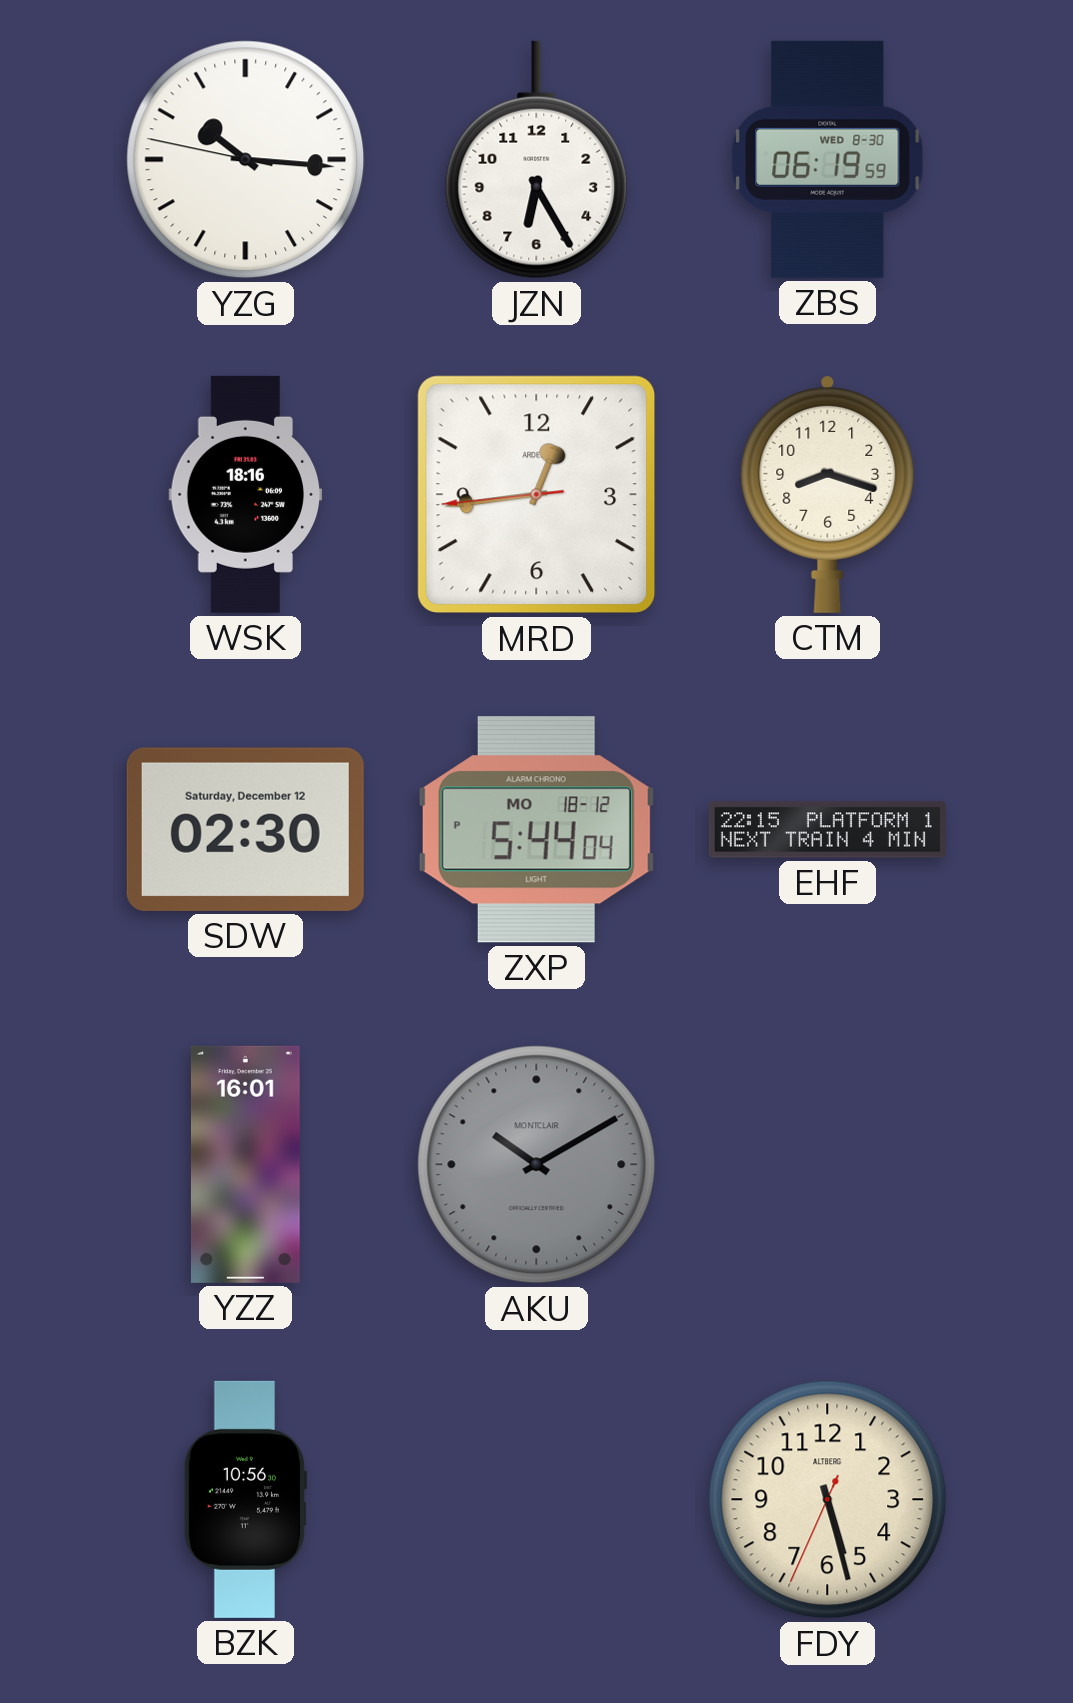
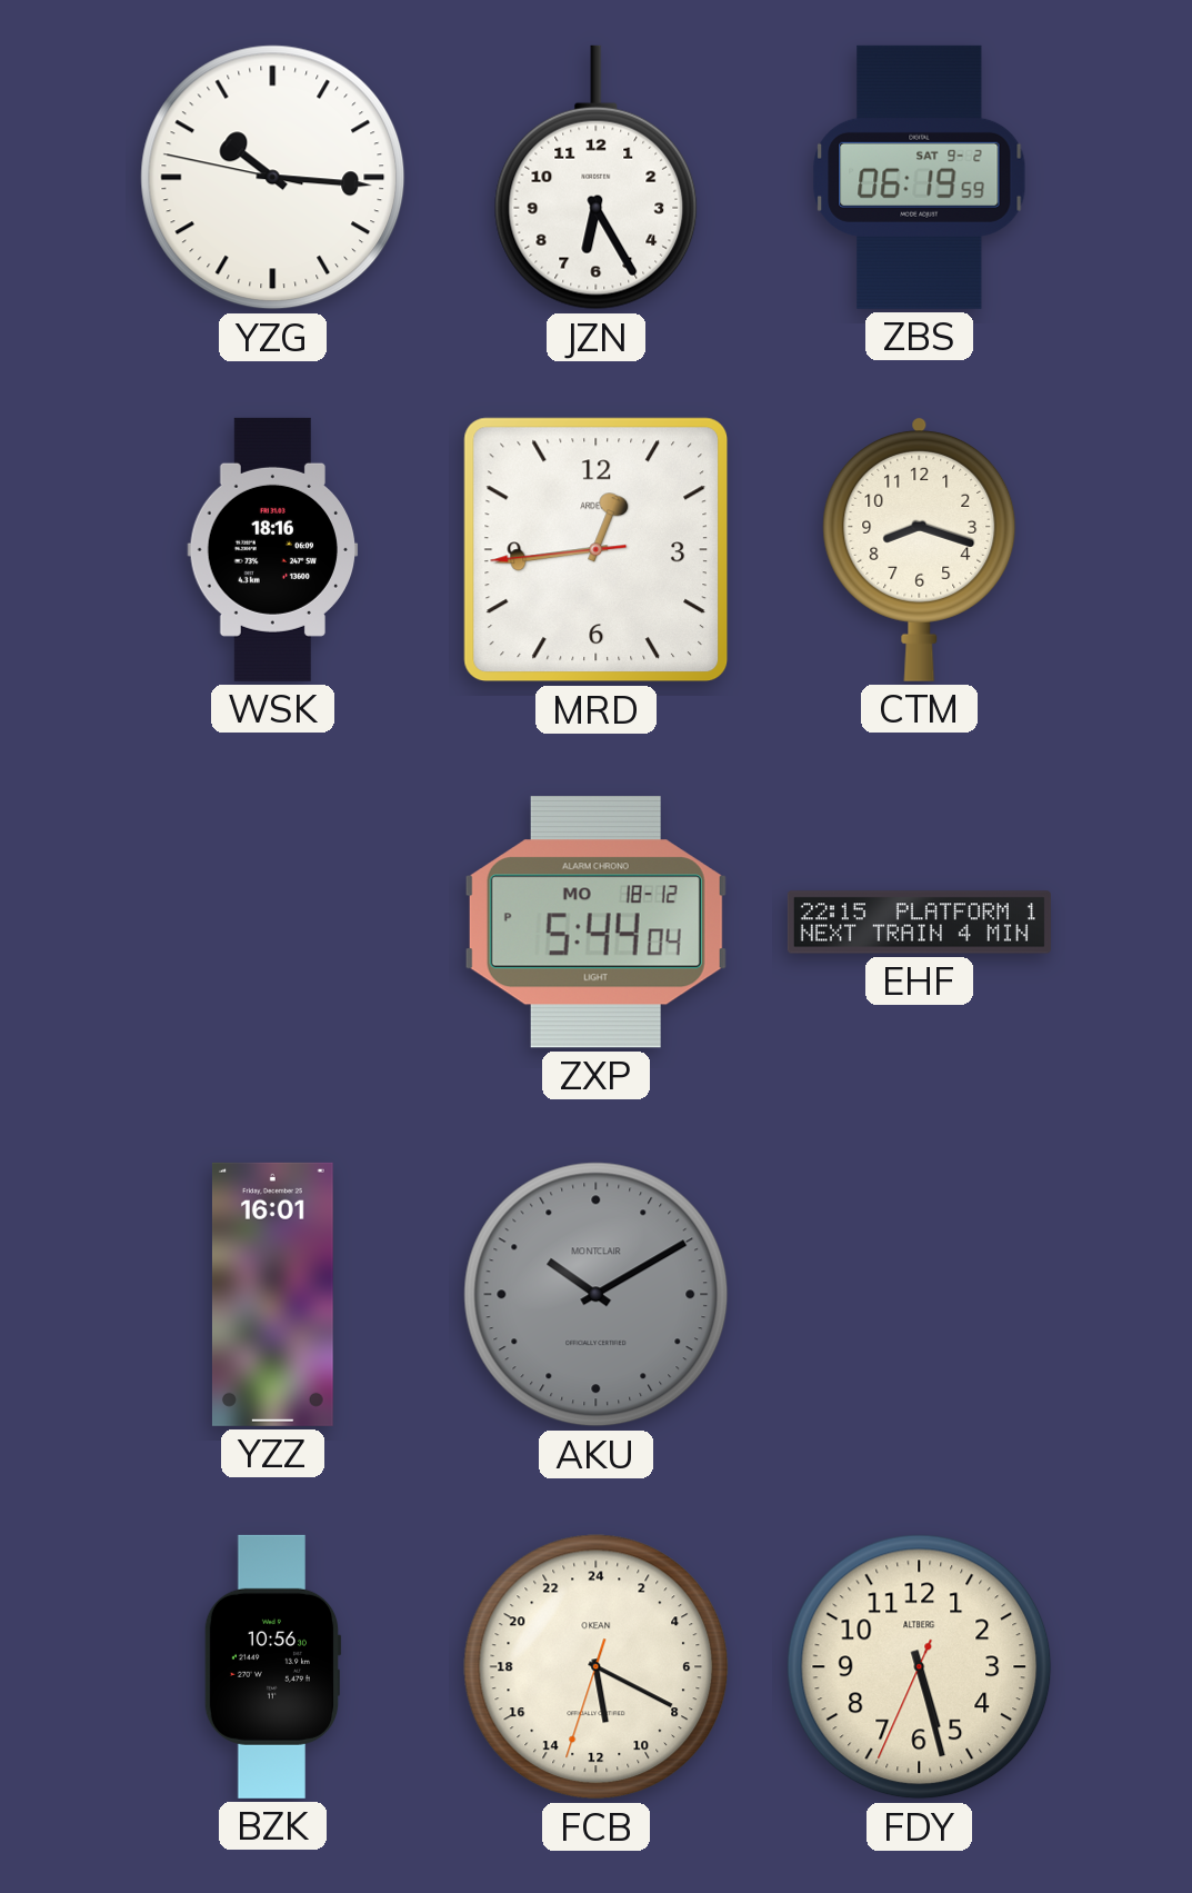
ZBS date: WED 8-30 -> SAT 9-2 (920, 177)
SDW: 02:30 -> none (245, 829)
FCB: none -> 11:19 (597, 1667)
